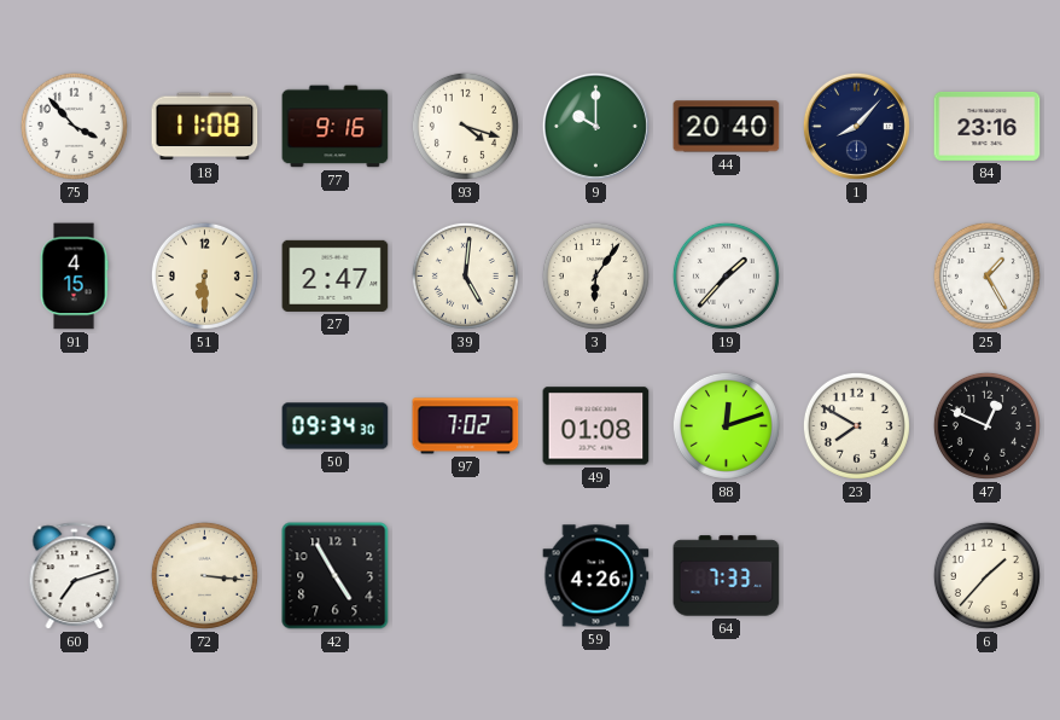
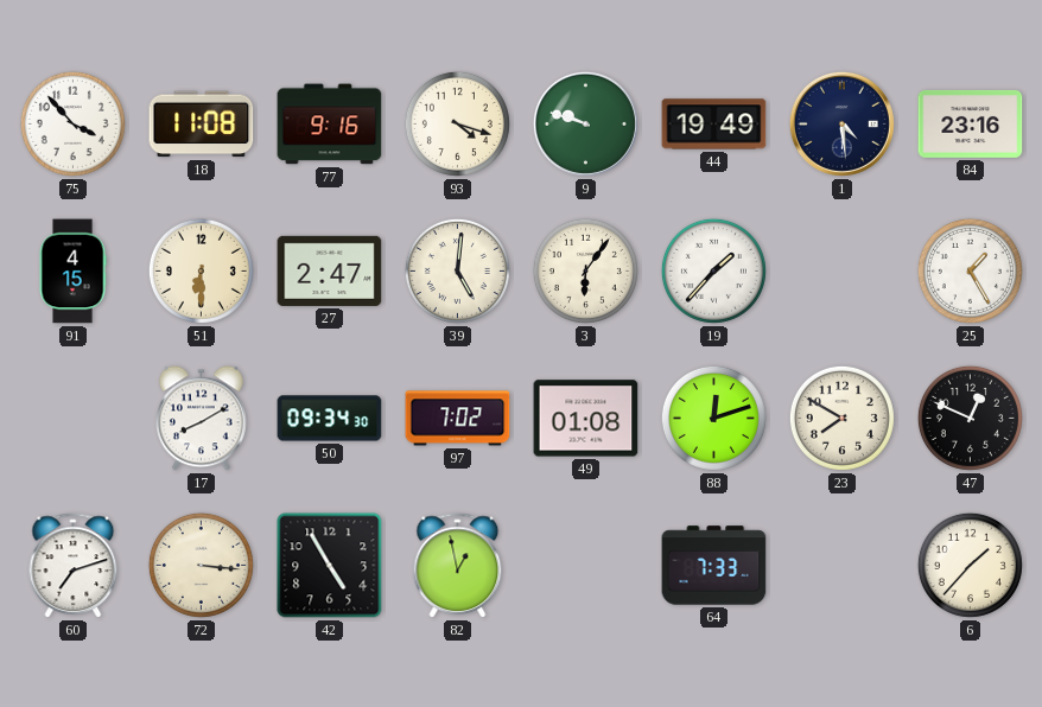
9: 10:00 -> 9:48 (585, 123)
44: 20:40 -> 19:49 (714, 125)
1: 8:07 -> 4:29 (841, 123)
17: none -> 8:10 (202, 419)
82: none -> 12:58 (458, 566)
59: 4:26 -> none (596, 576)
